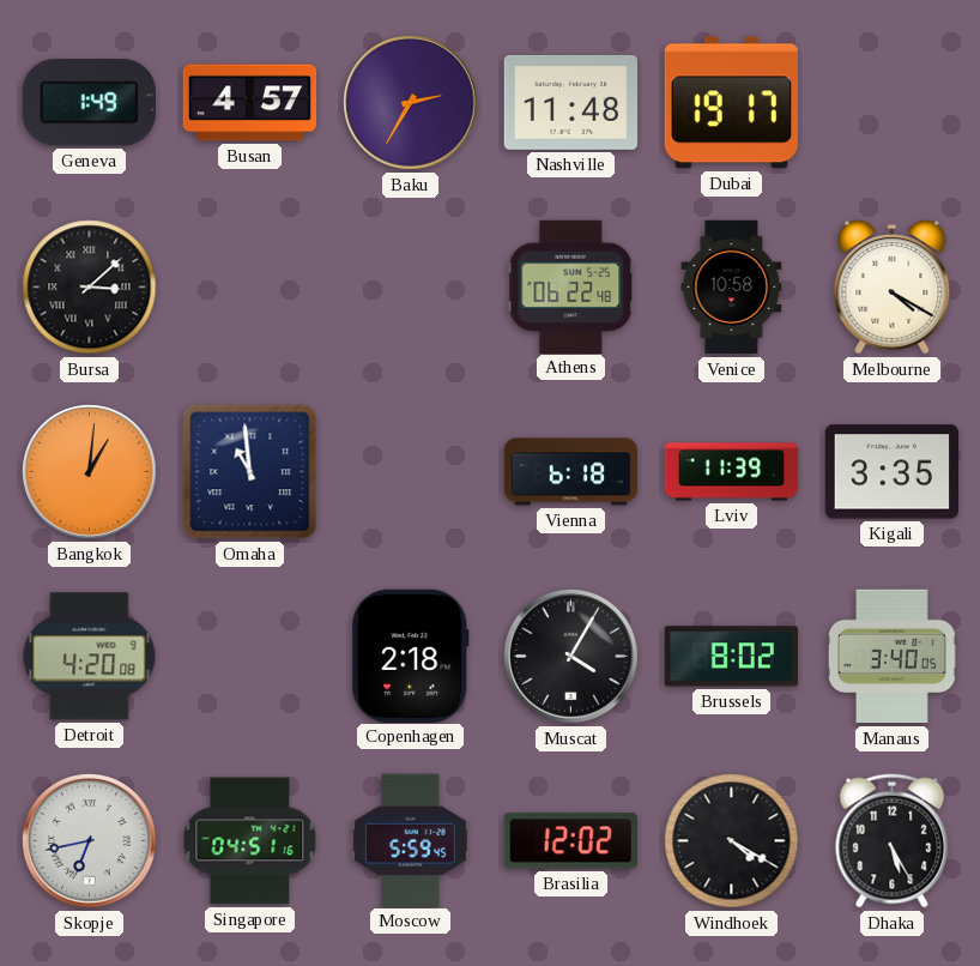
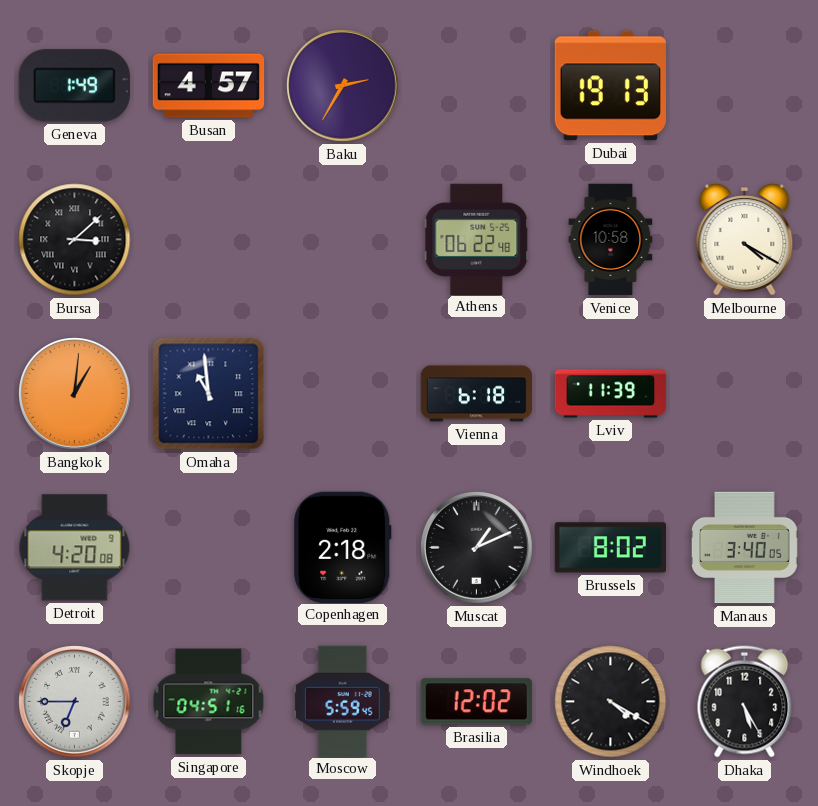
Nashville: 11:48 -> none (570, 102)
Dubai: 19:17 -> 19:13 (610, 86)
Kigali: 3:35 -> none (891, 472)
Muscat: 4:05 -> 1:11 (477, 548)
Skopje: 6:43 -> 6:45 (75, 702)
